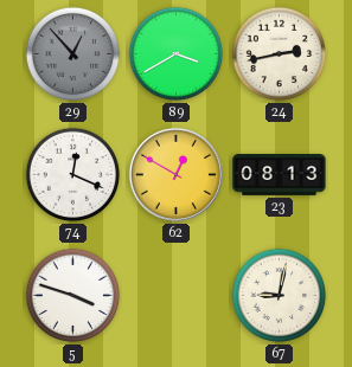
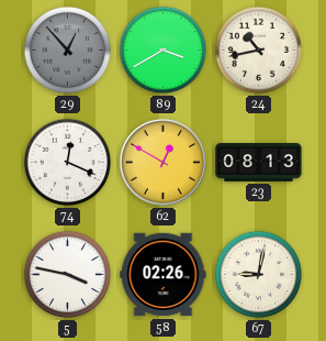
24: 2:43 -> 10:43 (259, 51)
5: 3:48 -> 3:47 (68, 275)
58: none -> 02:26 (164, 275)
